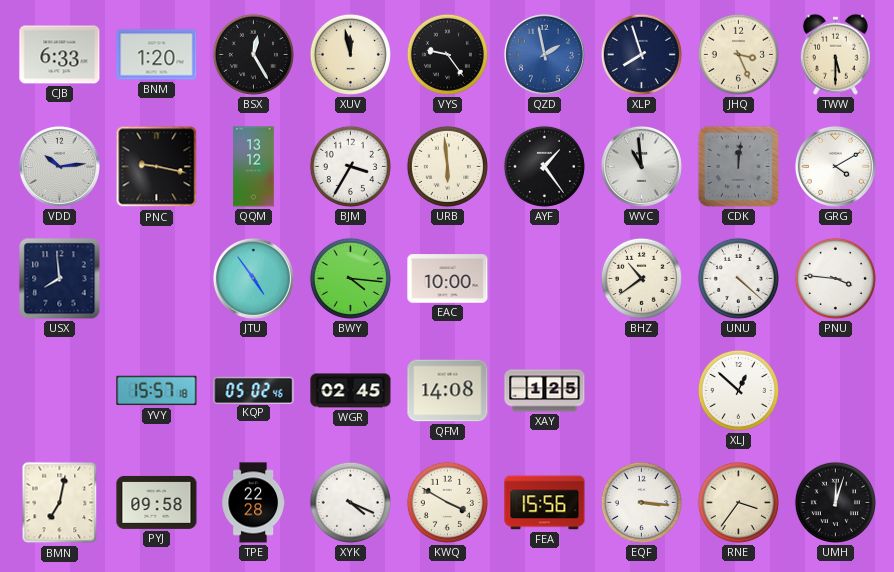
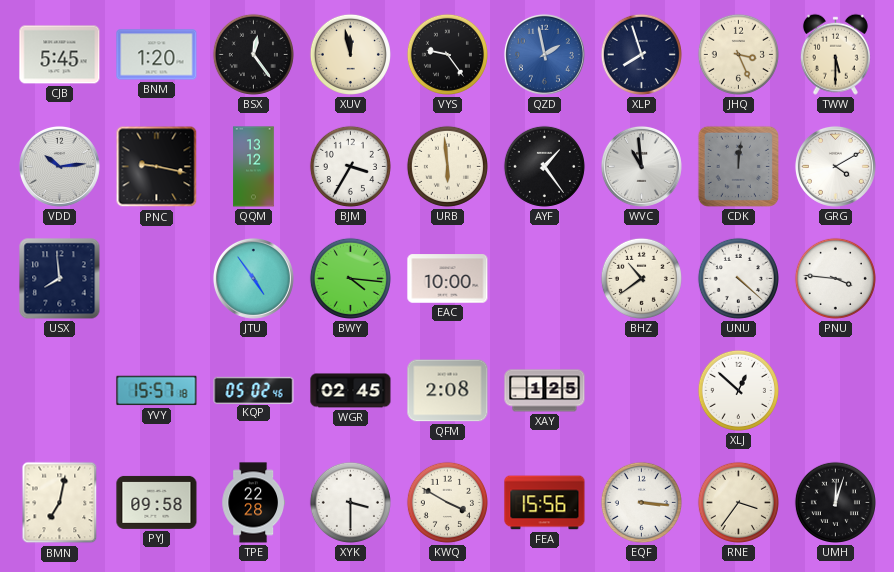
CJB: 6:33 -> 5:45 (60, 55)
BSX: 12:25 -> 12:24 (253, 54)
QFM: 14:08 -> 2:08 (448, 391)
XYK: 4:19 -> 3:30 (350, 502)
